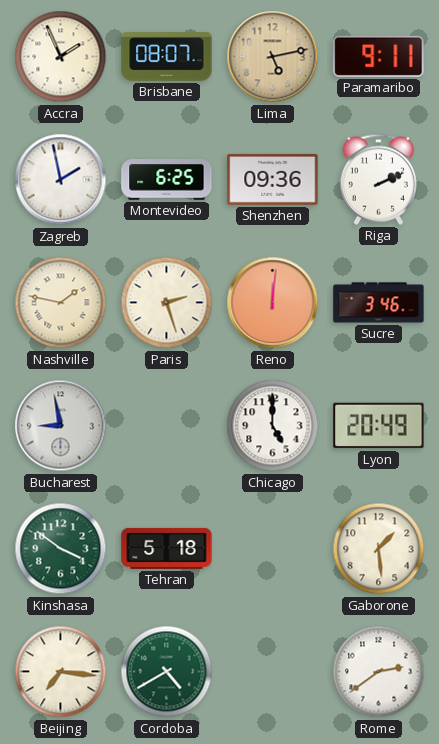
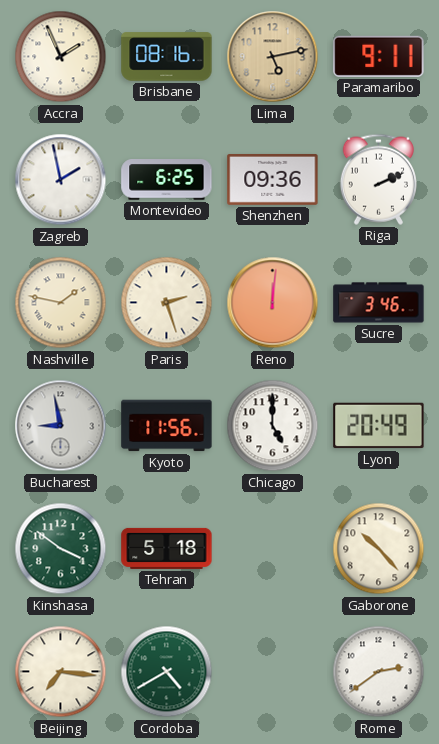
Brisbane: 08:07 -> 08:16 (167, 57)
Kyoto: none -> 11:56 (167, 426)
Gaborone: 1:29 -> 10:23 (379, 549)
